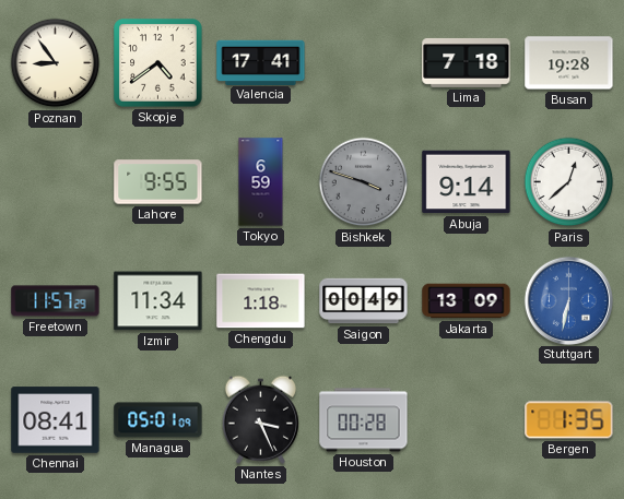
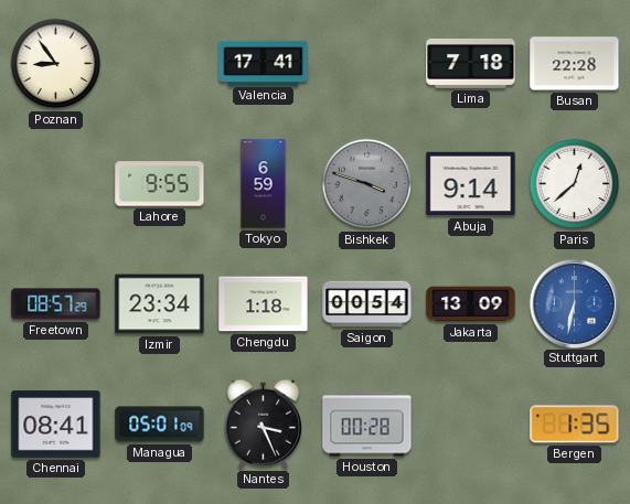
Skopje: 4:39 -> none (158, 63)
Busan: 19:28 -> 22:28 (575, 64)
Freetown: 11:57 -> 08:57 (56, 304)
Izmir: 11:34 -> 23:34 (160, 304)
Saigon: 00:49 -> 00:54 (367, 304)
